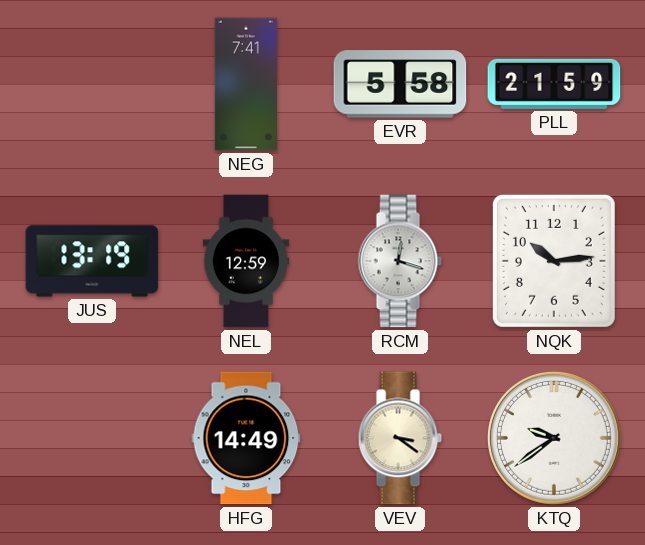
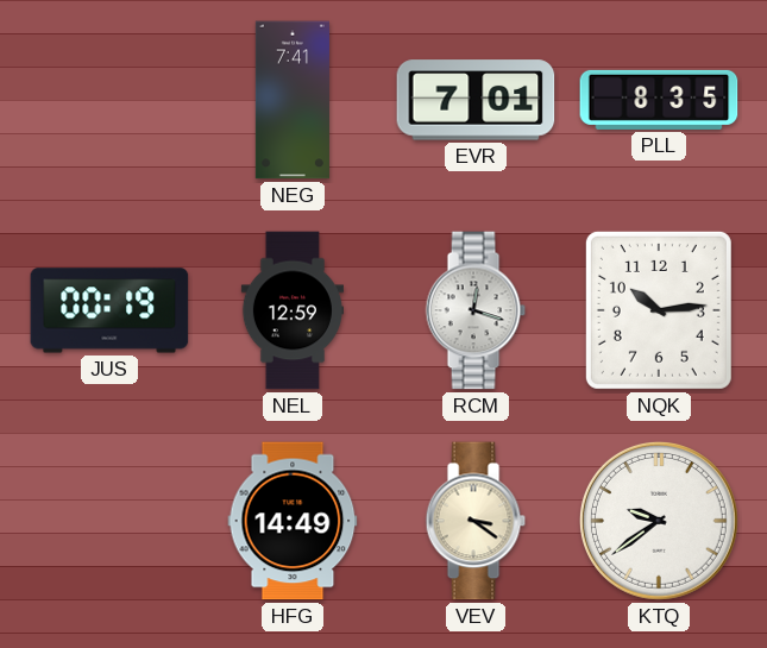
EVR: 5:58 -> 7:01 (476, 100)
PLL: 21:59 -> 8:35 (659, 100)
JUS: 13:19 -> 00:19 (109, 310)
